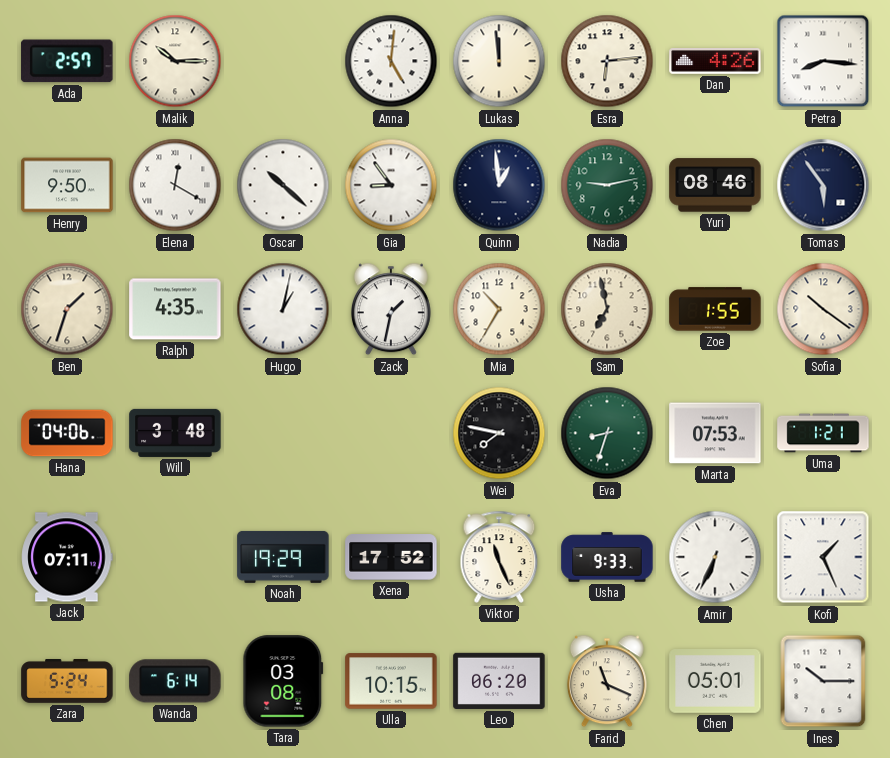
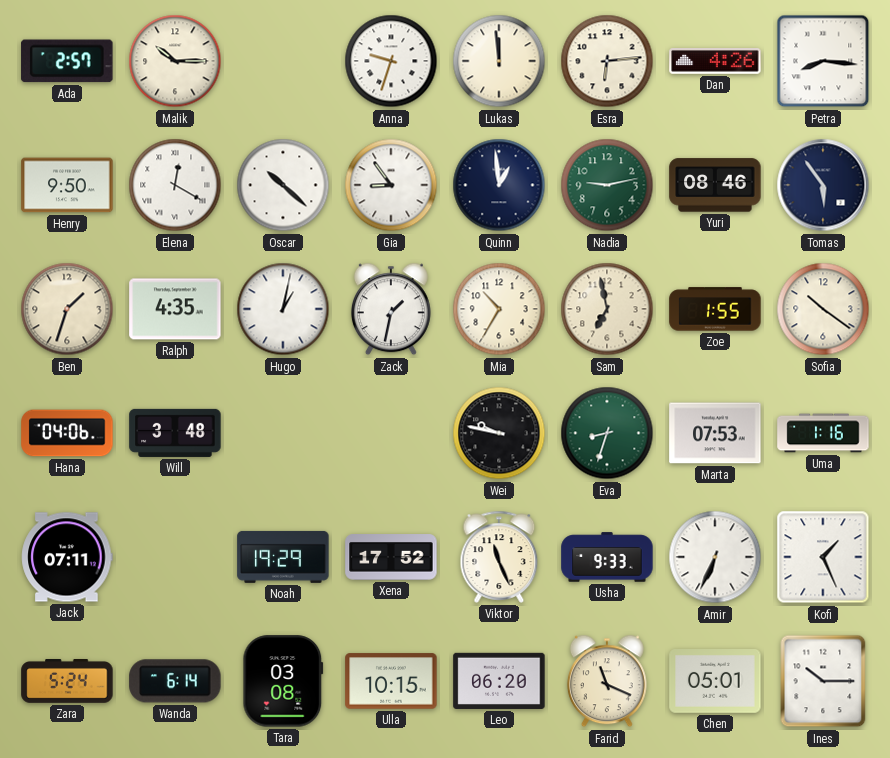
Anna: 5:01 -> 9:33 (391, 61)
Wei: 7:47 -> 9:47 (499, 433)
Uma: 1:21 -> 1:16 (823, 433)
